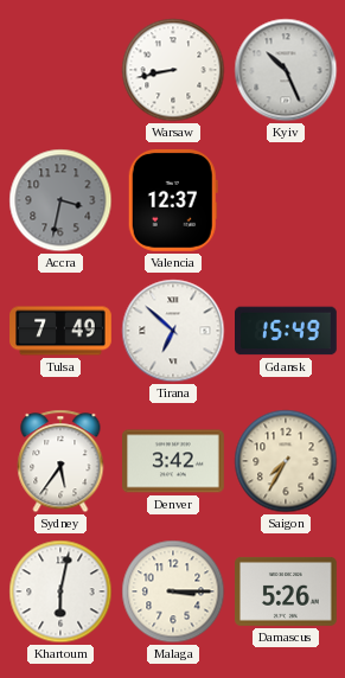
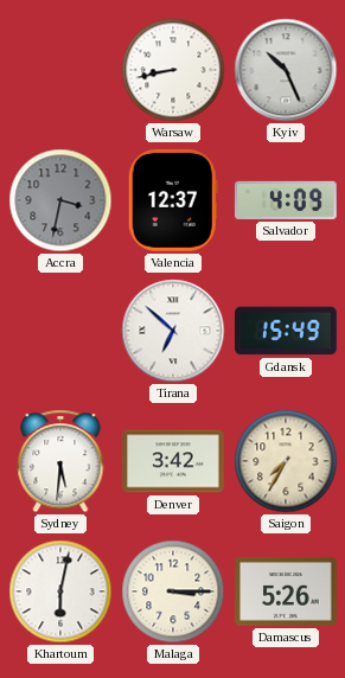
Salvador: none -> 4:09 (286, 200)
Tulsa: 7:49 -> none (62, 331)
Sydney: 5:36 -> 5:31 (60, 461)
